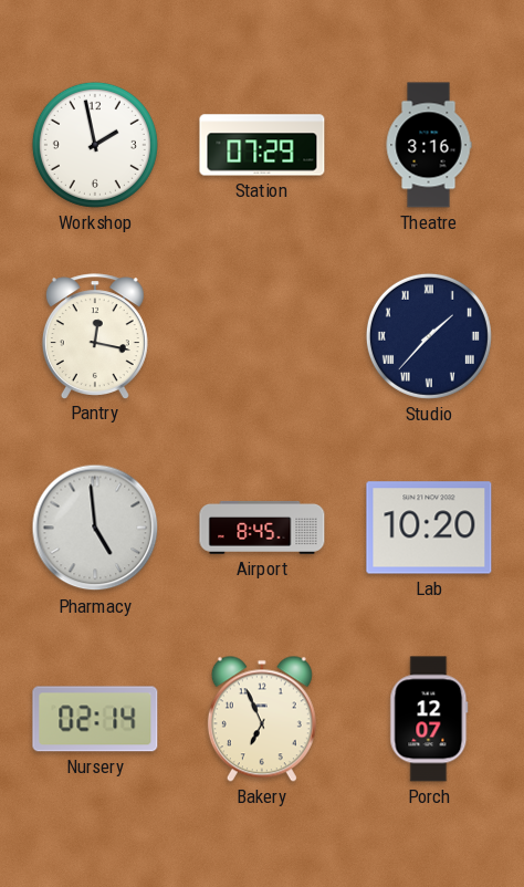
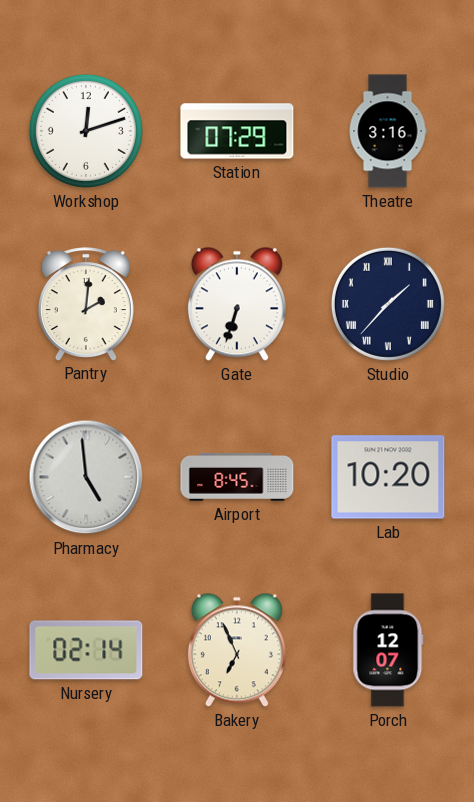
Workshop: 1:58 -> 12:12 (86, 131)
Pantry: 12:17 -> 2:01 (86, 304)
Gate: none -> 6:33 (237, 304)
